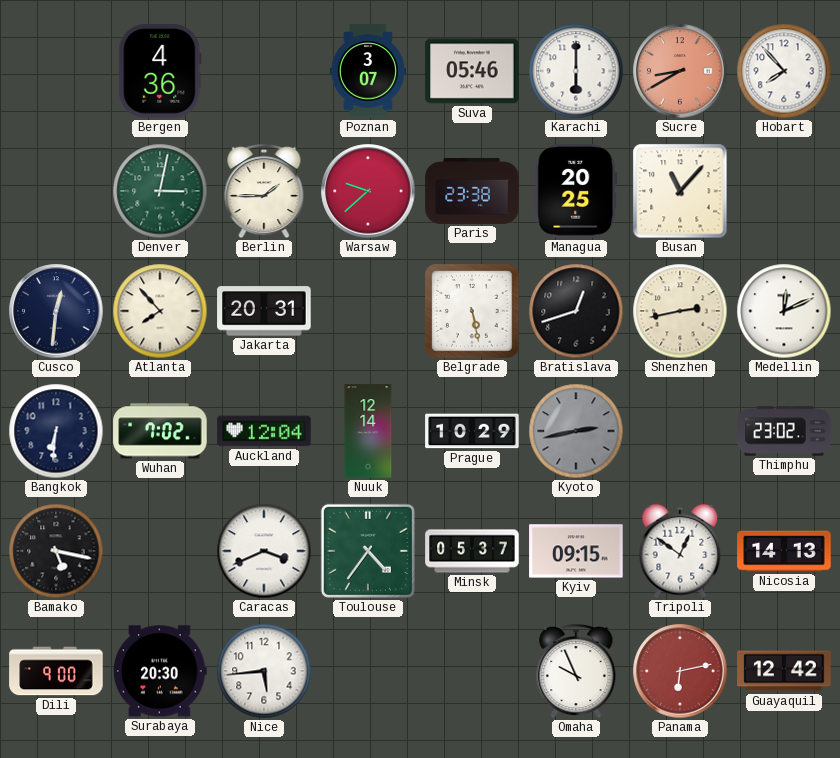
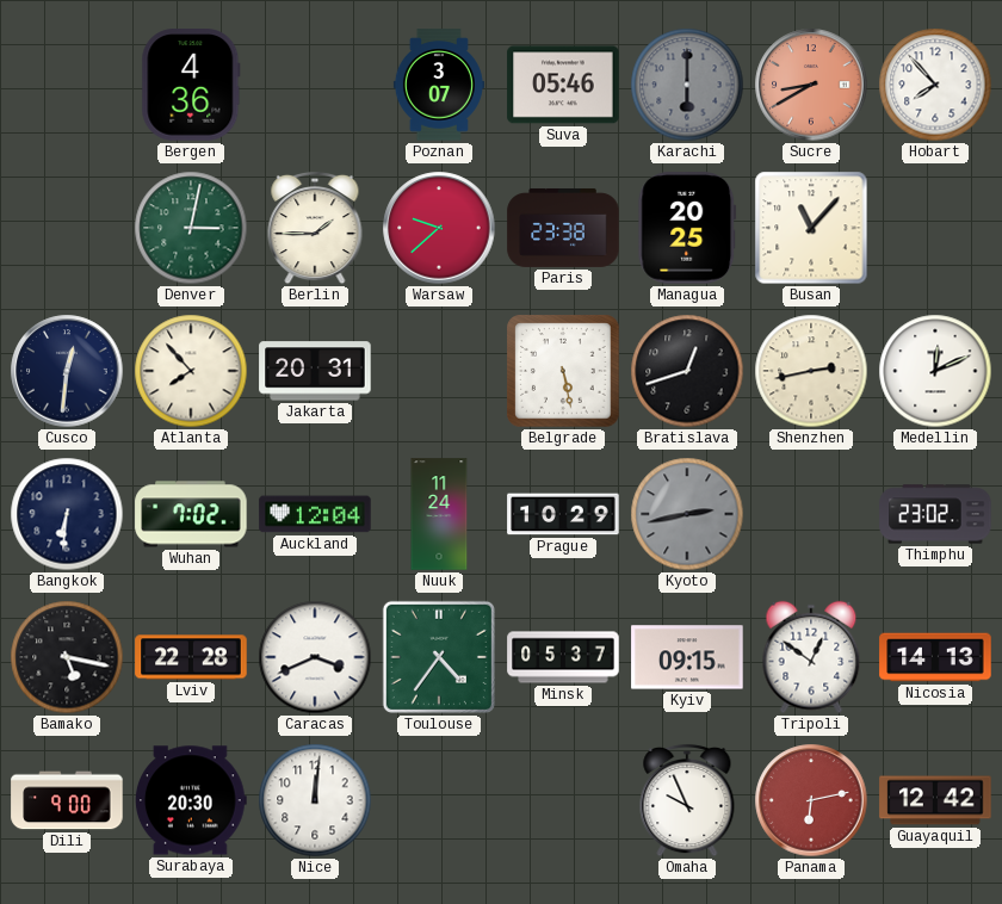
Karachi dial: white -> grey (687, 85)
Nuuk: 12:14 -> 11:24 (439, 514)
Lviv: none -> 22:28 (191, 657)
Nice: 5:44 -> 12:01 (315, 800)
